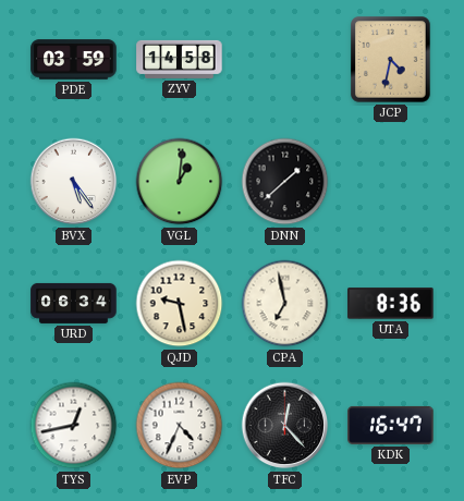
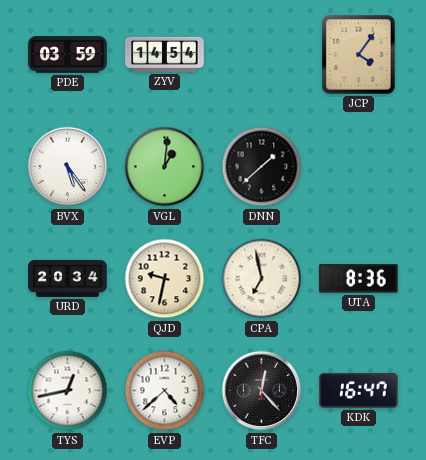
ZYV: 14:58 -> 14:54 (165, 54)
JCP: 4:32 -> 4:06 (359, 55)
URD: 06:34 -> 20:34 (68, 278)
QJD: 9:28 -> 9:32 (165, 279)
EVP: 4:34 -> 4:38 (165, 391)
